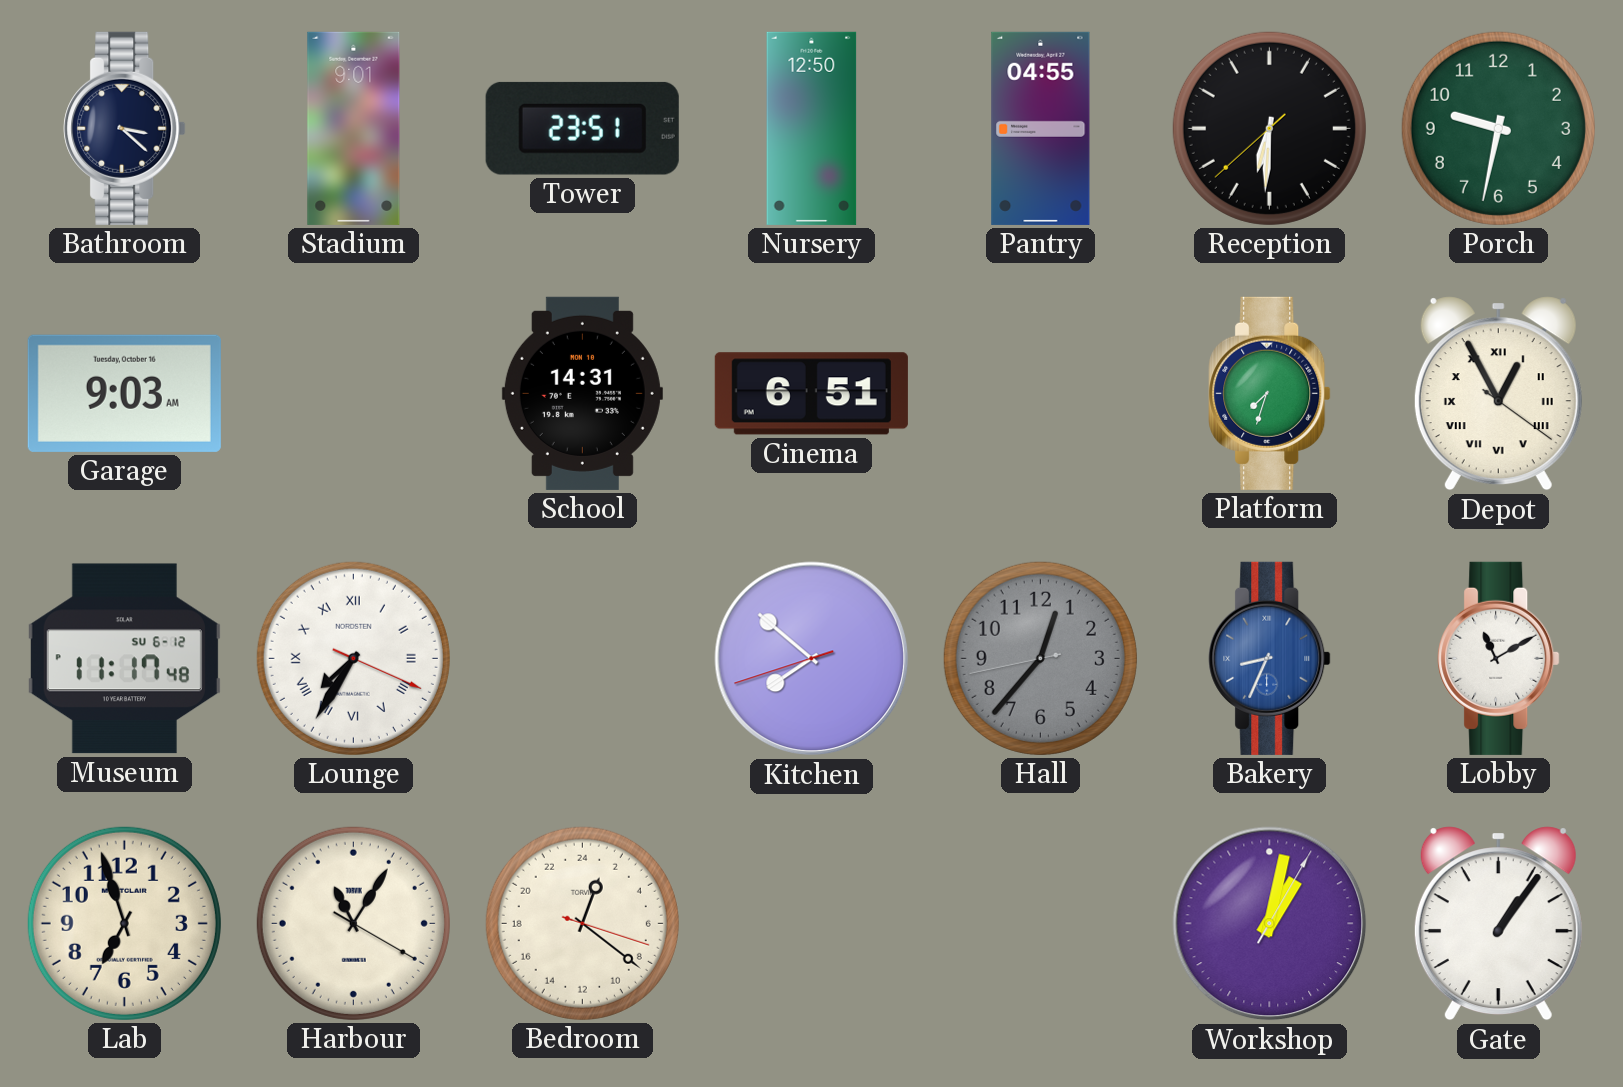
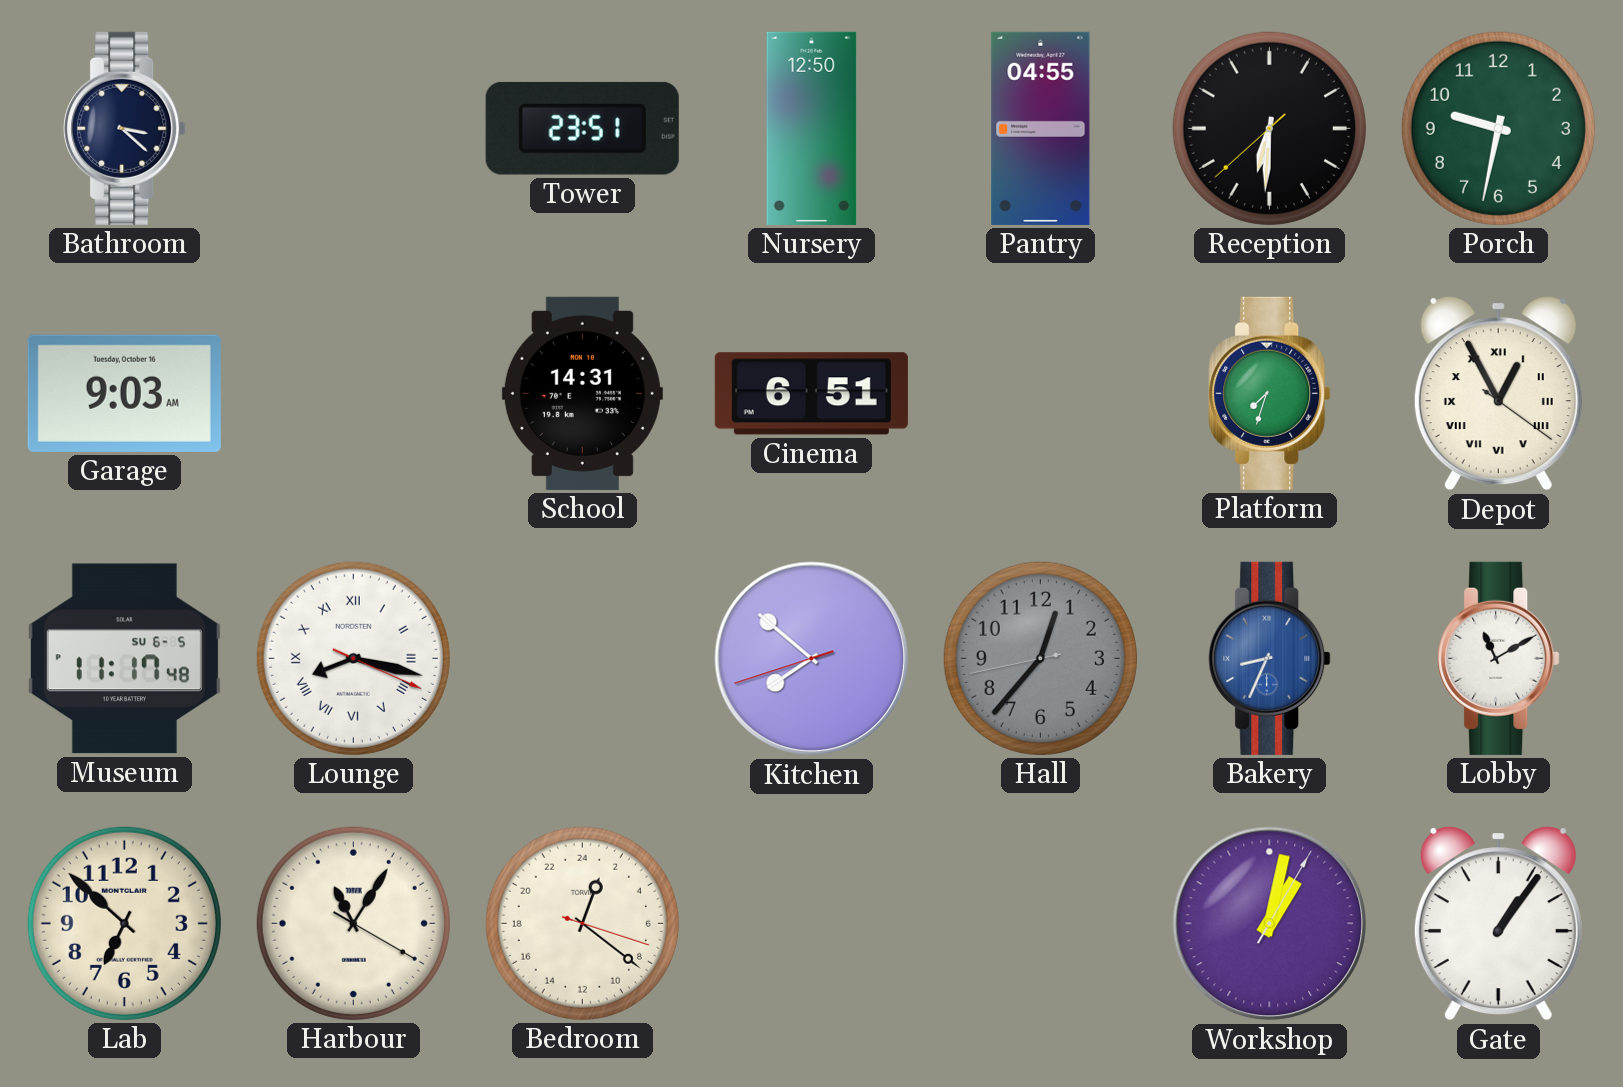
Stadium: 9:01 -> none (354, 128)
Museum date: SU 6-12 -> SU 6-5 (124, 659)
Lounge: 7:35 -> 8:17 (353, 658)
Lab: 6:57 -> 6:52 (124, 923)
